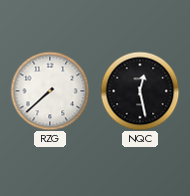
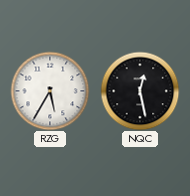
RZG: 7:38 -> 5:35 (50, 91)
